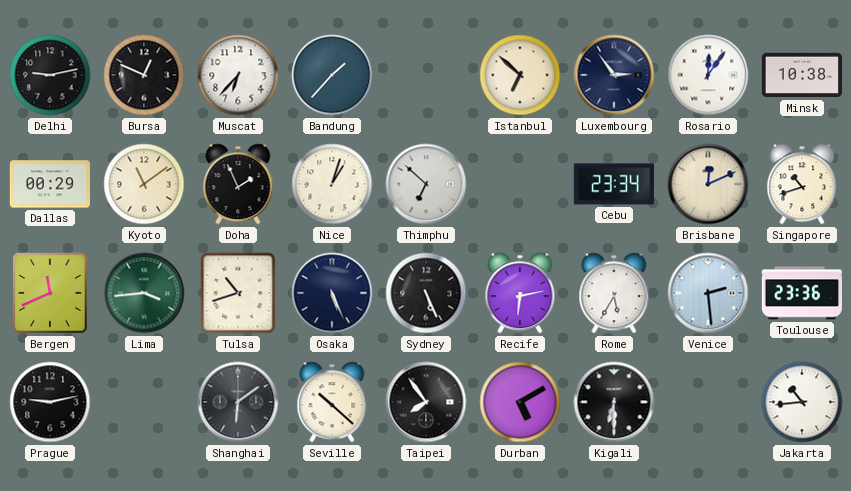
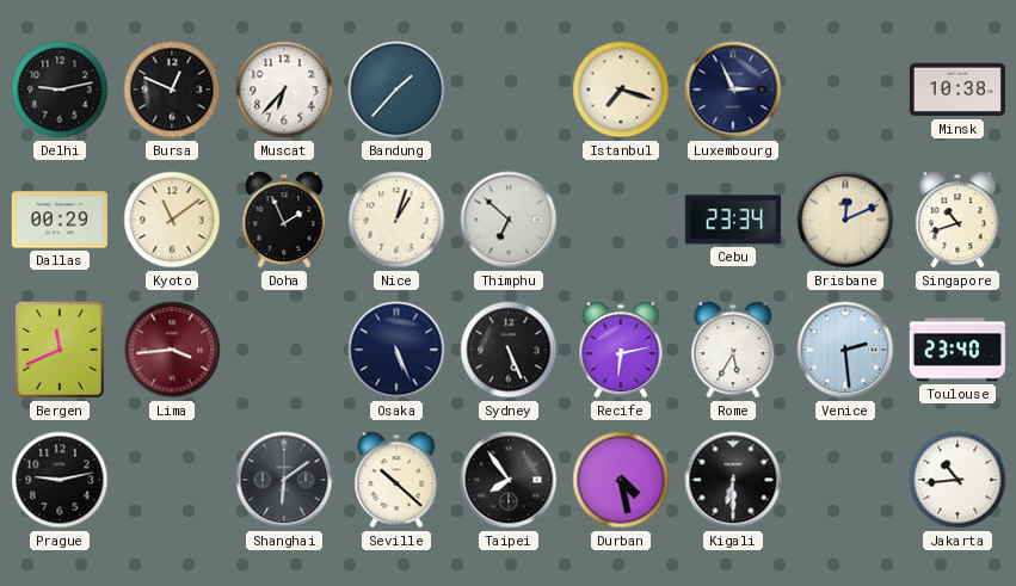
Istanbul: 6:52 -> 7:18 (621, 90)
Luxembourg: 2:54 -> 2:56 (733, 90)
Rosario: 12:06 -> none (708, 75)
Lima dial: green -> burgundy (172, 350)
Tulsa: 10:42 -> none (238, 293)
Toulouse: 23:36 -> 23:40 (956, 350)
Durban: 5:10 -> 4:28 (621, 480)
